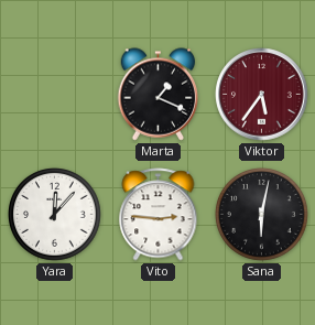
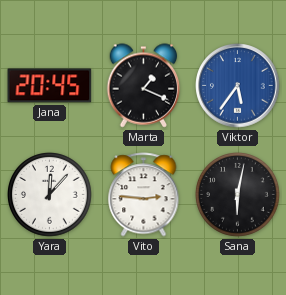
Jana: none -> 20:45 (50, 86)
Viktor dial: burgundy -> blue (238, 86)
